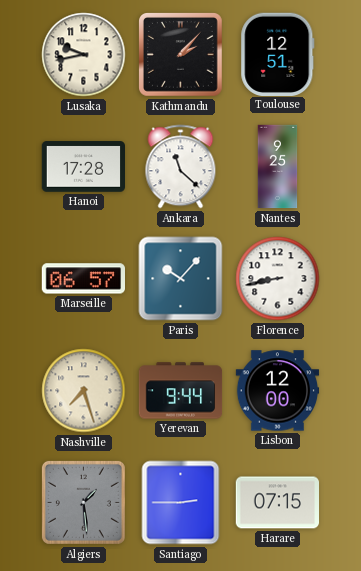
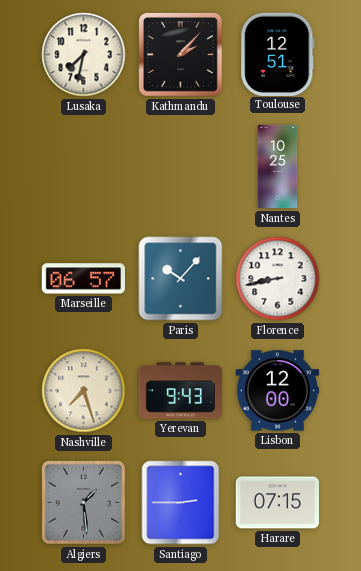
Lusaka: 9:43 -> 7:32 (84, 55)
Hanoi: 17:28 -> none (84, 167)
Ankara: 11:22 -> none (181, 167)
Nantes: 9:25 -> 10:25 (278, 167)
Yerevan: 9:44 -> 9:43 (181, 391)
